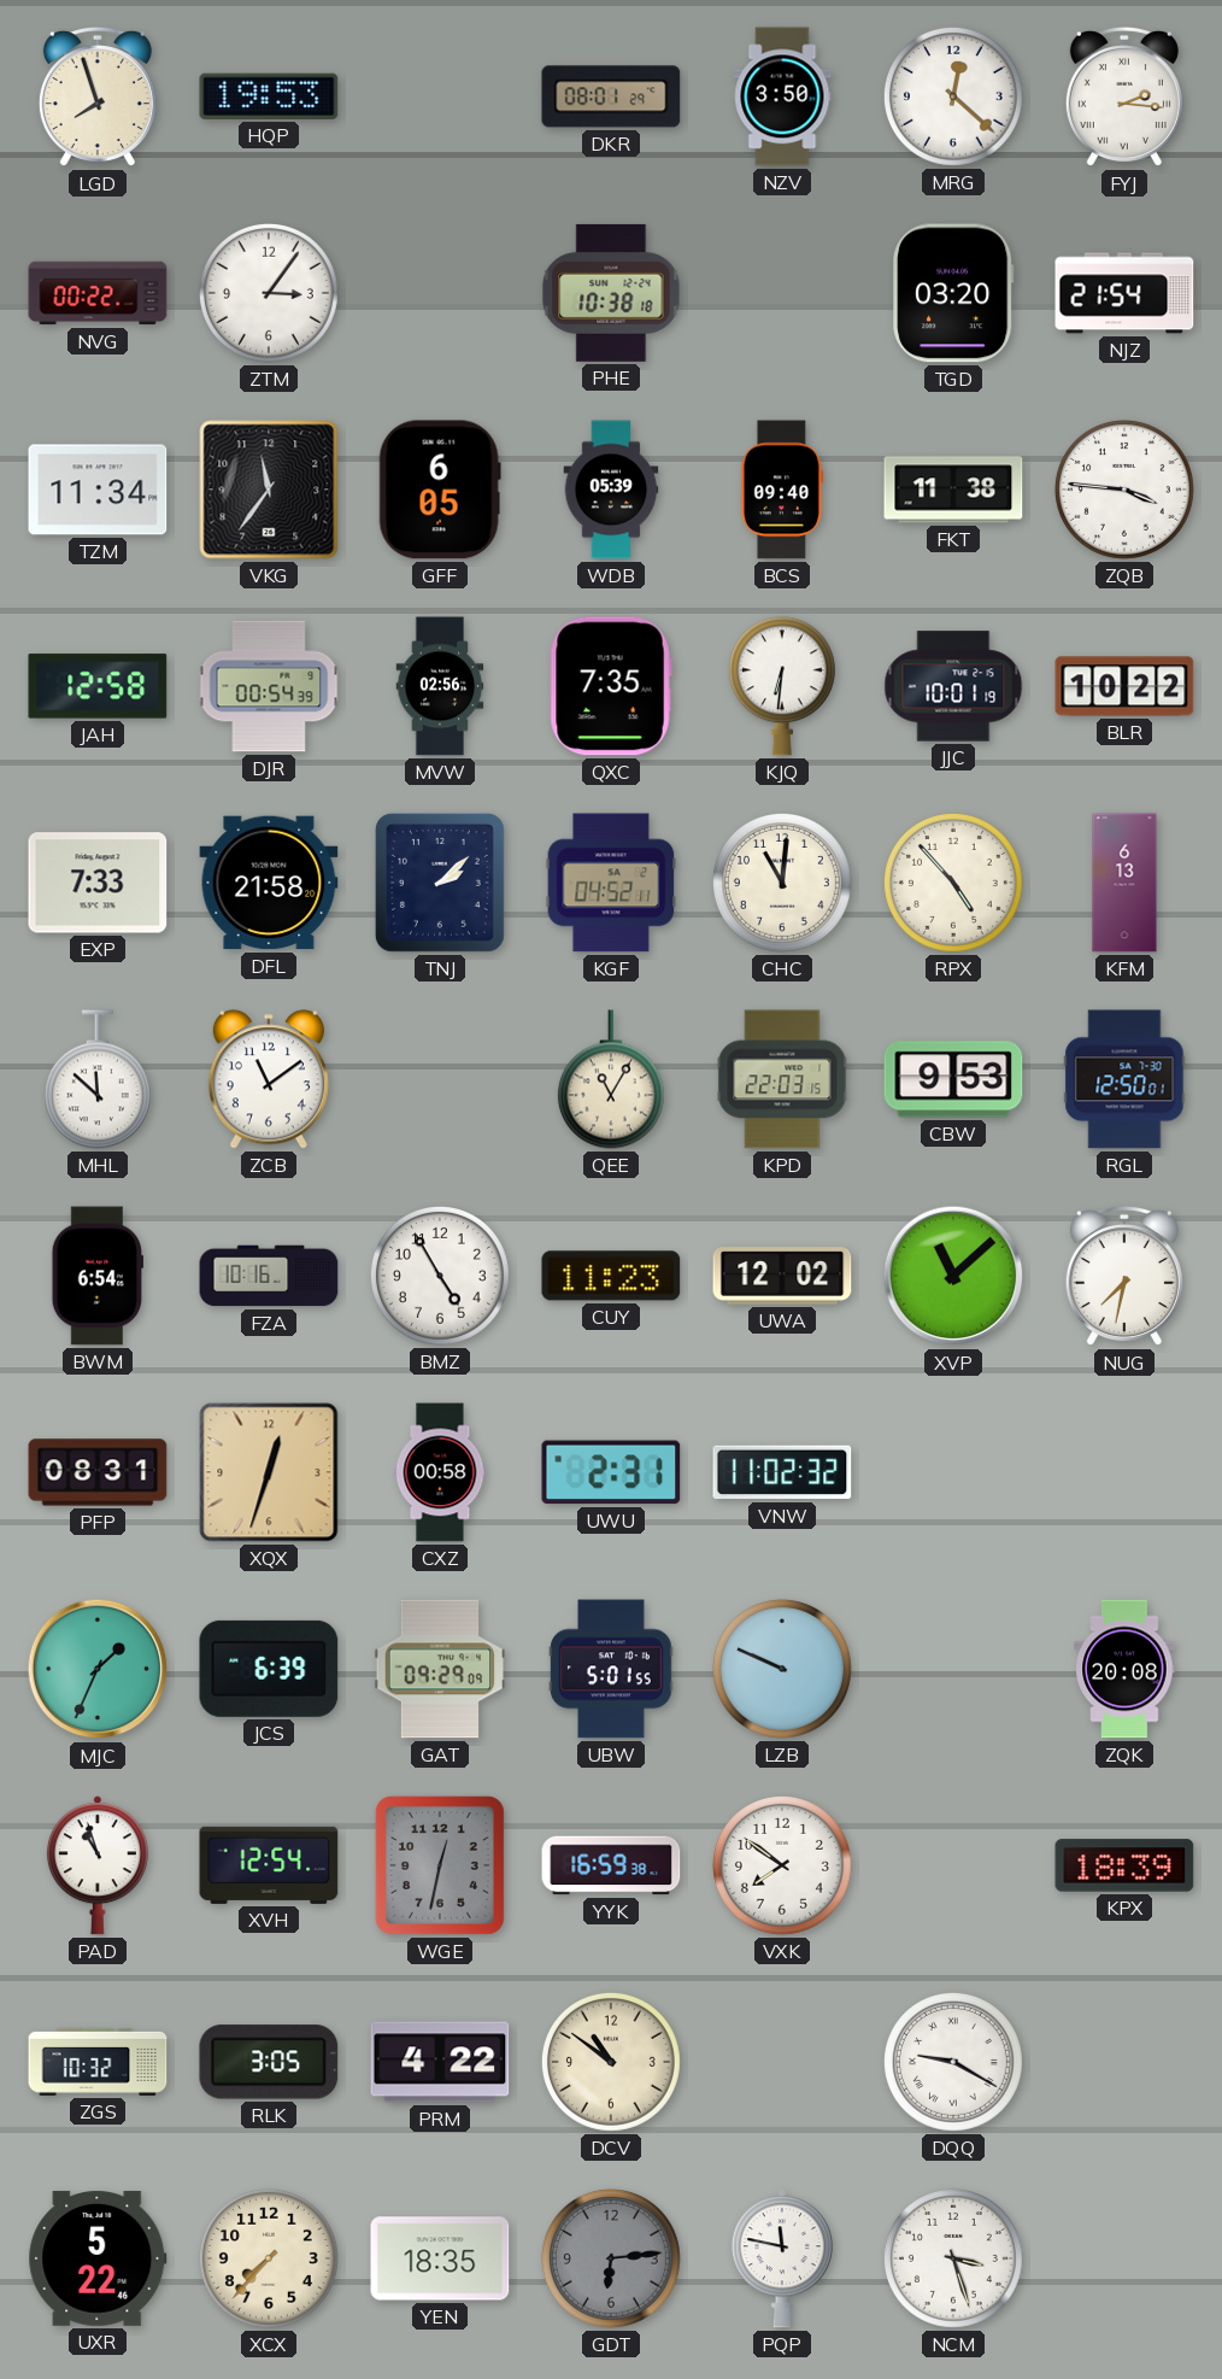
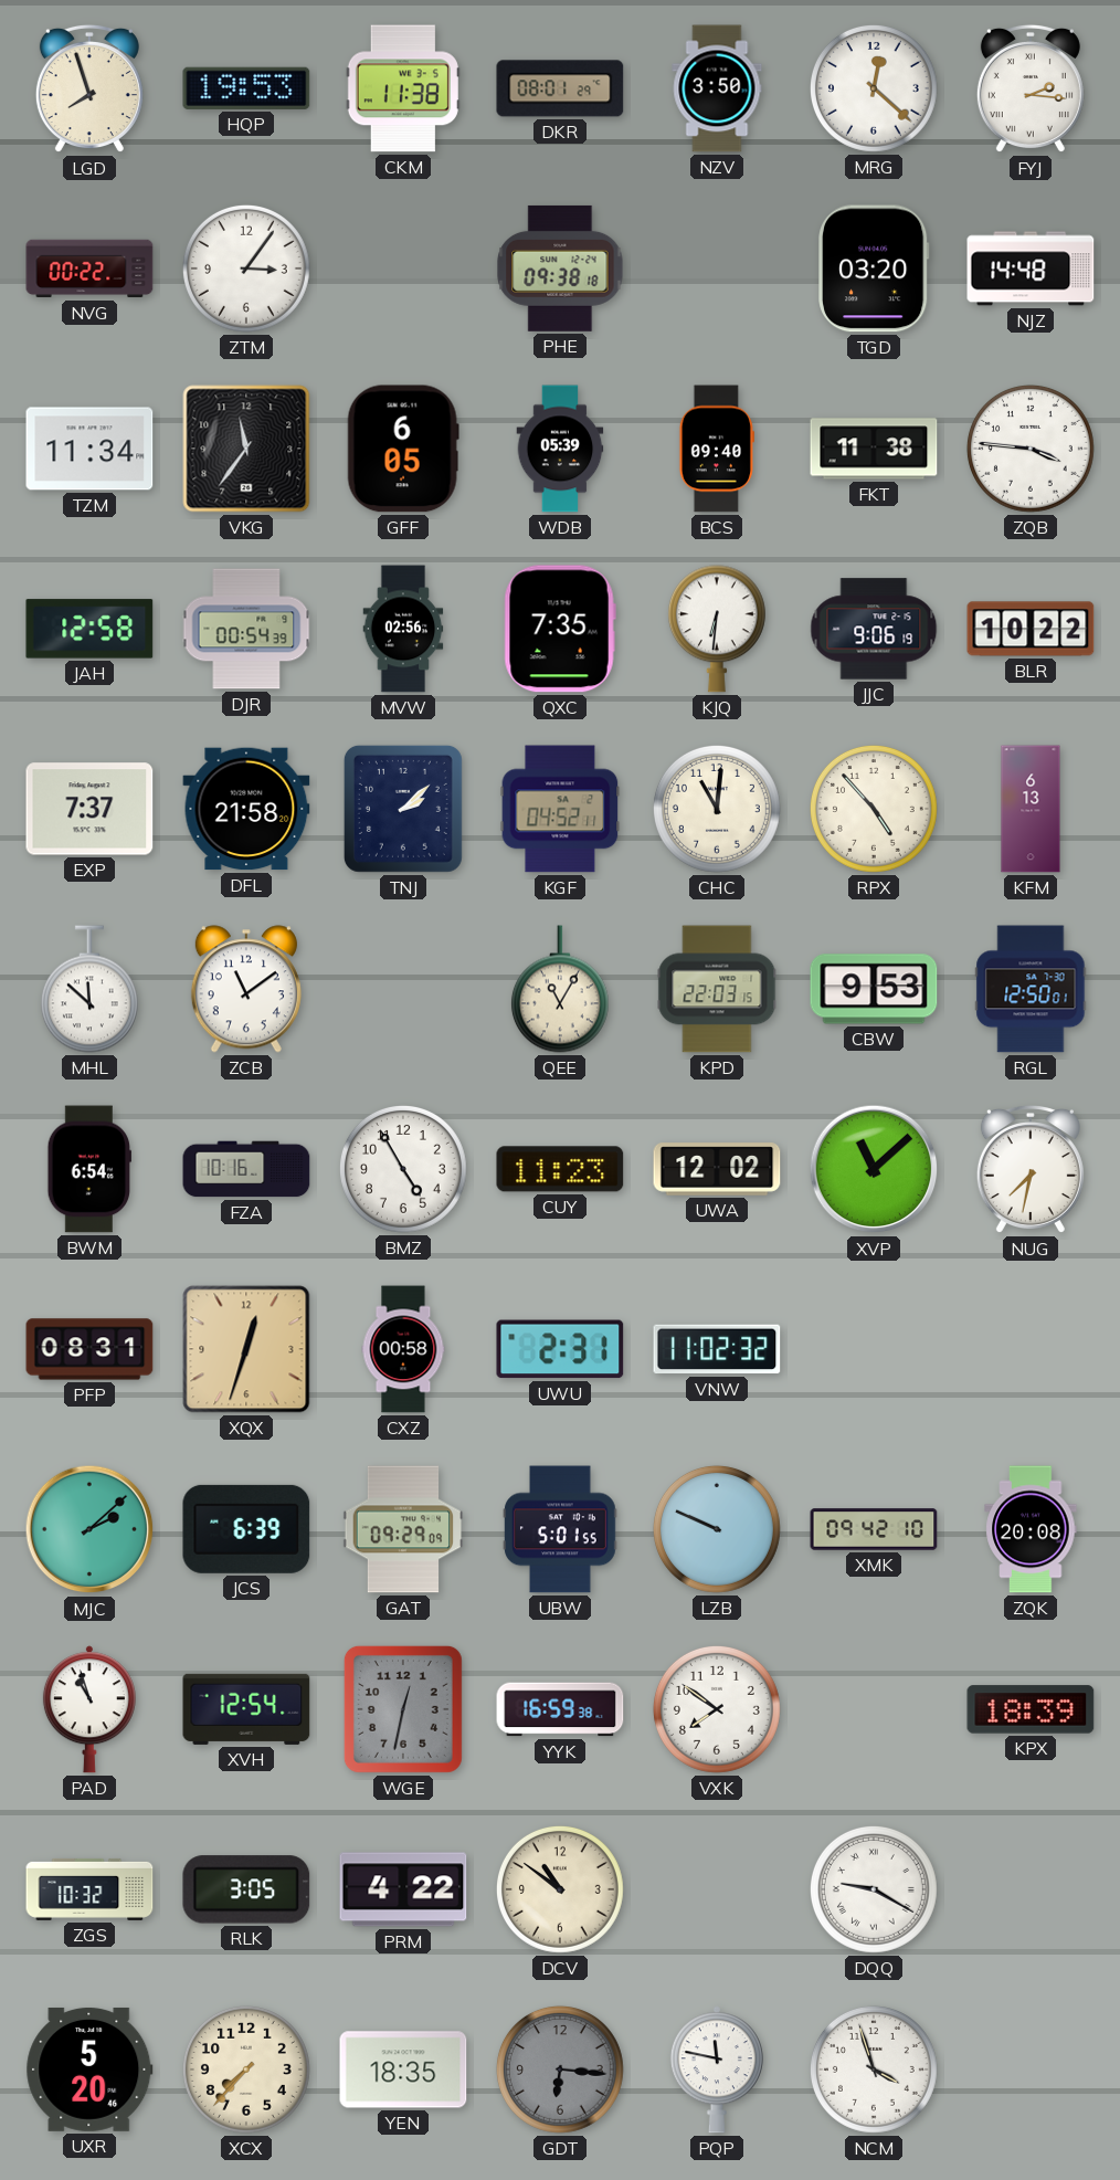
CKM: none -> 11:38 (403, 88)
PHE: 10:38 -> 09:38 (560, 268)
NJZ: 21:54 -> 14:48 (1031, 268)
JJC: 10:01 -> 9:06 (874, 629)
EXP: 7:33 -> 7:37 (89, 809)
MJC: 1:34 -> 2:08 (89, 1529)
XMK: none -> 09:42 (874, 1529)
UXR: 5:22 -> 5:20 (89, 2070)
GDT: 6:14 -> 6:16 (560, 2070)
NCM: 3:27 -> 3:57 (874, 2070)
